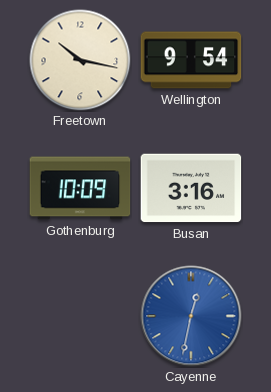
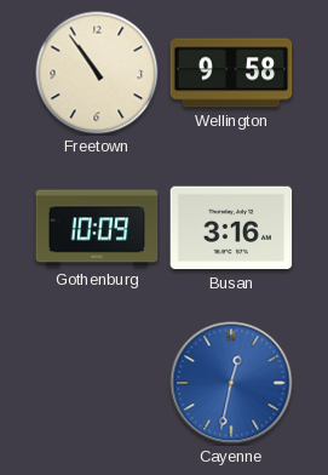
Freetown: 10:17 -> 10:54 (97, 73)
Wellington: 9:54 -> 9:58 (231, 73)
